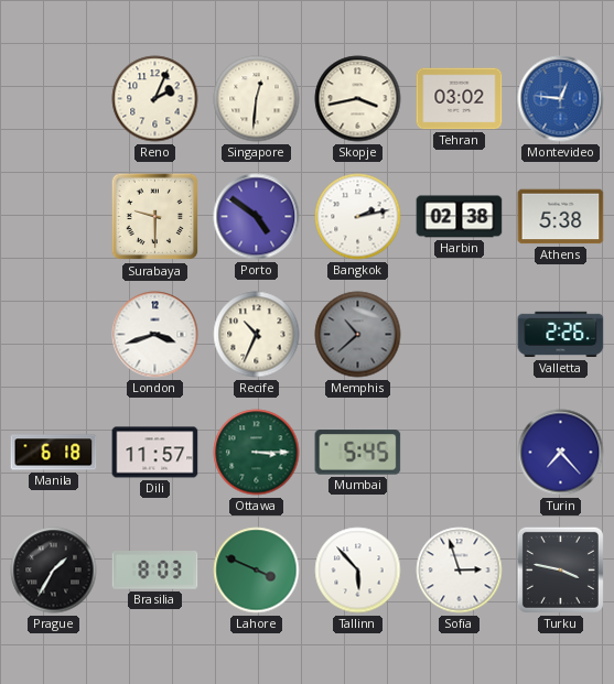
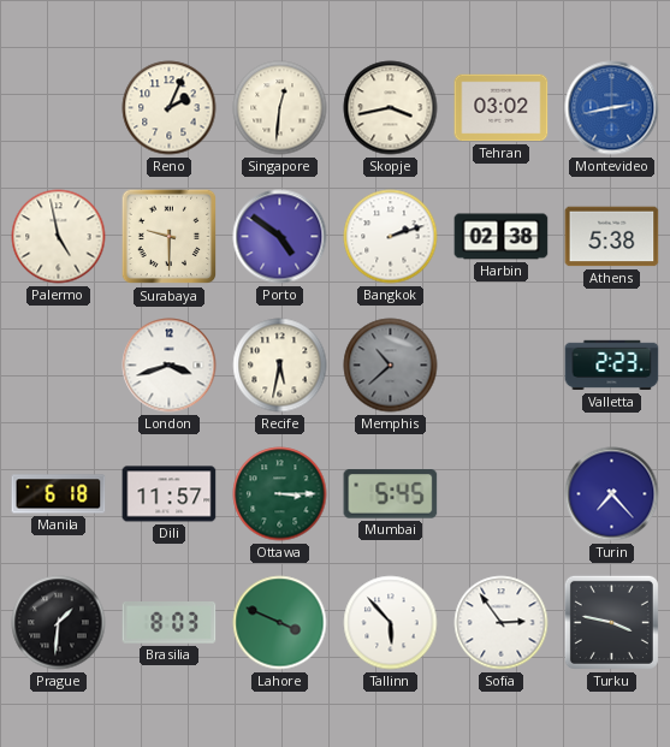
Montevideo: 12:46 -> 2:43 (612, 108)
Palermo: none -> 4:58 (59, 237)
Bangkok: 2:13 -> 2:12 (391, 237)
Recife: 10:34 -> 5:32 (280, 366)
Valletta: 2:26 -> 2:23 (612, 366)
Prague: 1:35 -> 1:31 (59, 623)
Sofia: 2:57 -> 2:54 (502, 623)
